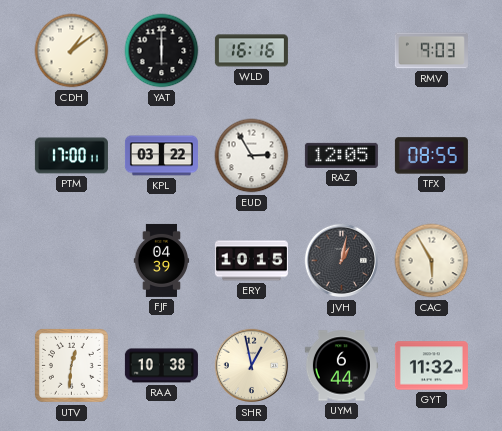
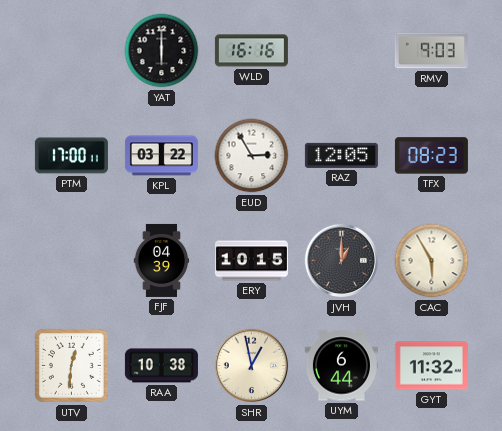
CDH: 1:09 -> none (72, 51)
TFX: 08:55 -> 08:23 (431, 156)
JVH: 1:02 -> 1:00 (342, 261)
